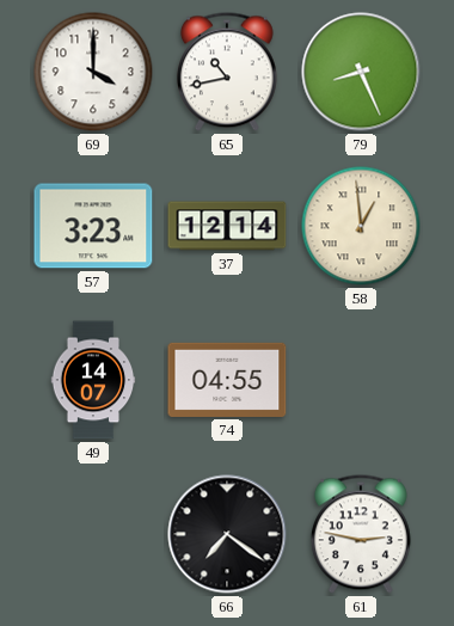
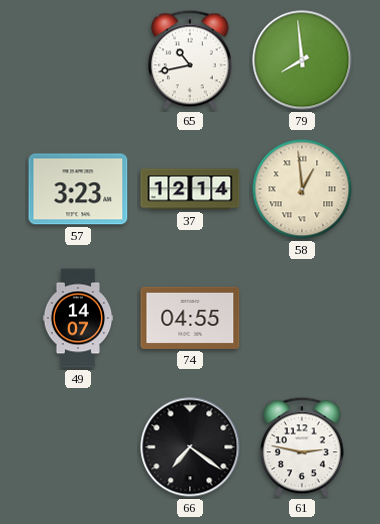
69: 4:00 -> none (93, 72)
79: 8:26 -> 7:59 (302, 60)
